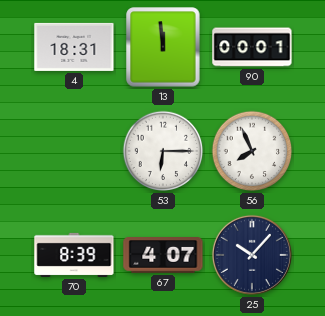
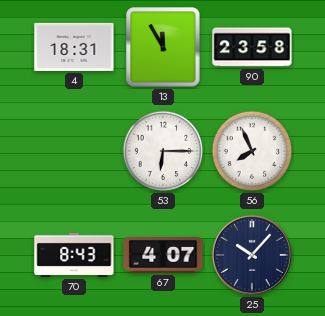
13: 11:59 -> 11:55 (163, 47)
90: 00:01 -> 23:58 (252, 47)
70: 8:39 -> 8:43 (74, 255)
